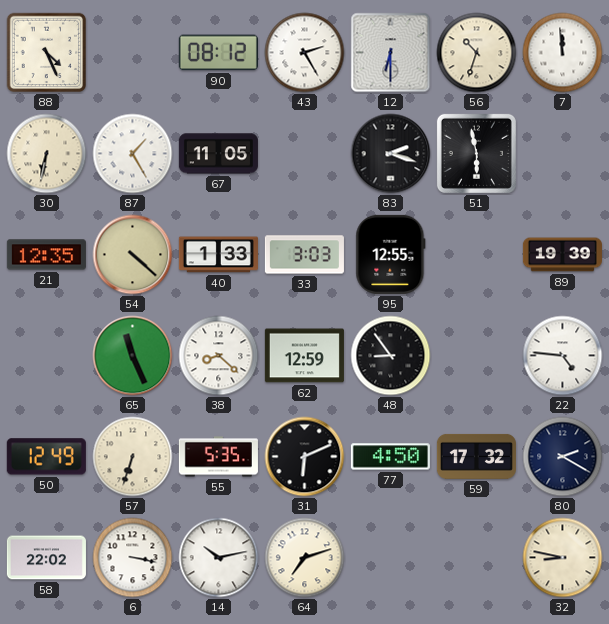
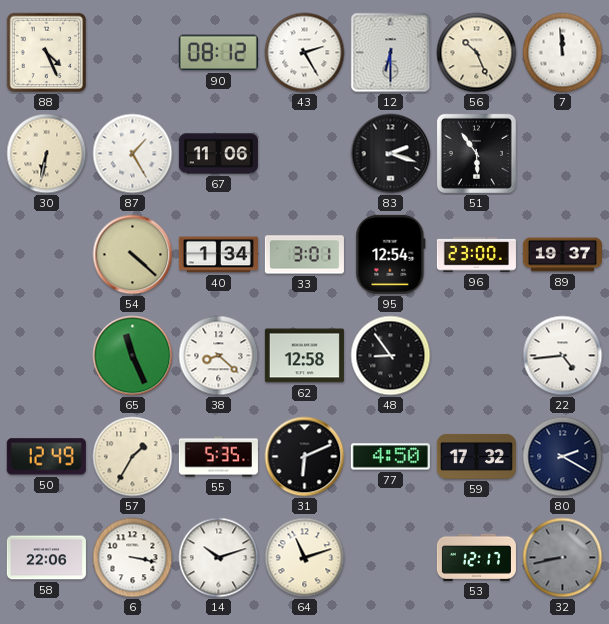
56: 10:33 -> 10:26 (477, 53)
67: 11:05 -> 11:06 (218, 154)
51: 5:58 -> 5:54 (476, 153)
21: 12:35 -> none (46, 255)
40: 1:33 -> 1:34 (218, 255)
33: 3:03 -> 3:01 (304, 255)
95: 12:55 -> 12:54 (391, 254)
96: none -> 23:00 (476, 255)
89: 19:39 -> 19:37 (562, 255)
62: 12:59 -> 12:58 (304, 356)
22: 4:46 -> 4:44 (563, 356)
57: 6:33 -> 1:35 (133, 457)
58: 22:02 -> 22:06 (46, 558)
14: 10:13 -> 10:12 (219, 558)
64: 7:12 -> 11:12 (305, 558)
53: none -> 12:17 (476, 557)
32: 8:47 -> 8:43 (563, 558)
32 dial: cream -> grey (563, 558)
